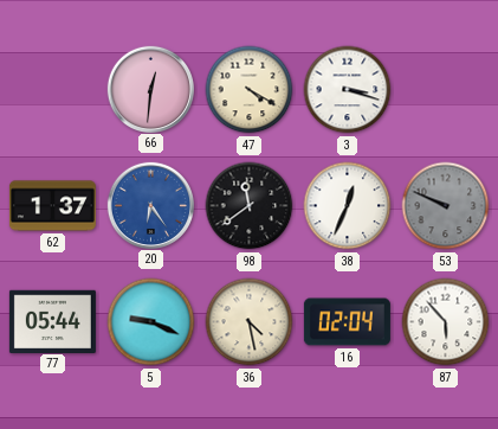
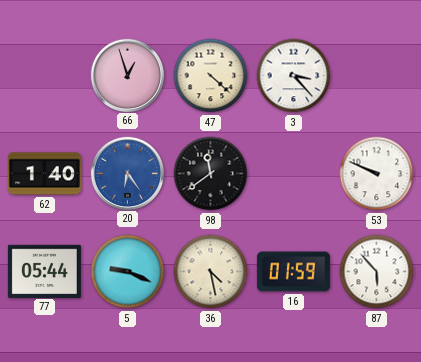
66: 12:31 -> 12:57 (127, 75)
47: 4:20 -> 4:22 (211, 76)
3: 3:18 -> 3:23 (294, 76)
62: 1:37 -> 1:40 (44, 174)
38: 12:34 -> none (348, 206)
53 dial: grey -> white (377, 174)
16: 02:04 -> 01:59 (293, 272)
